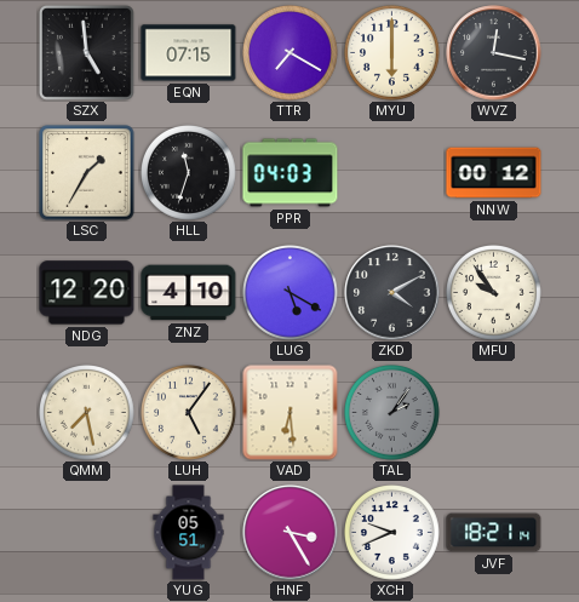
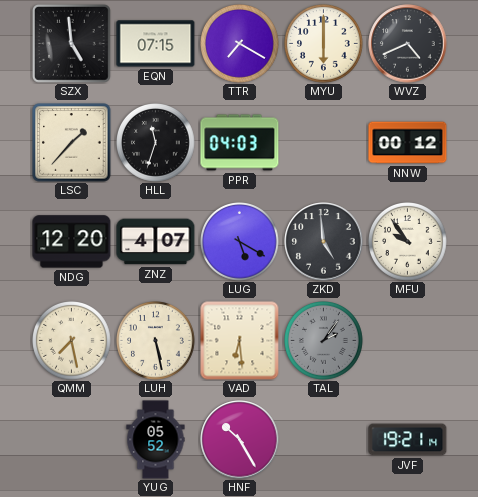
WVZ: 12:17 -> 4:41 (408, 44)
LSC: 1:35 -> 1:37 (72, 143)
ZNZ: 4:10 -> 4:07 (156, 242)
ZKD: 4:10 -> 4:59 (324, 242)
LUH: 5:06 -> 5:28 (156, 341)
YUG: 05:51 -> 05:52 (156, 440)
HNF: 3:25 -> 10:25 (240, 440)
XCH: 9:41 -> none (392, 533)
JVF: 18:21 -> 19:21 (408, 440)
